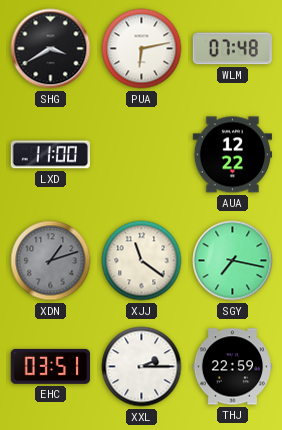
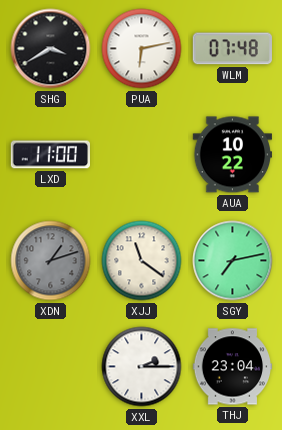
AUA: 12:22 -> 10:22 (232, 155)
SGY: 7:17 -> 7:13 (233, 261)
EHC: 03:51 -> none (50, 366)
THJ: 22:59 -> 23:04 (233, 367)
